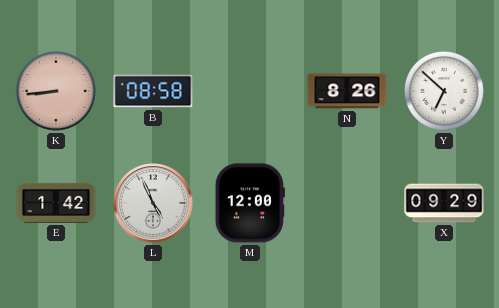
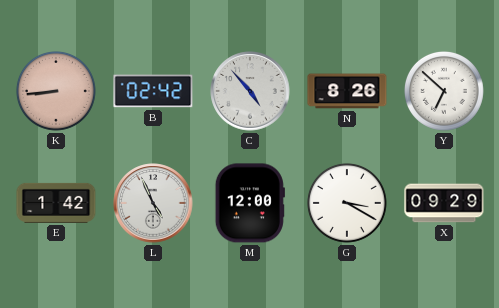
B: 08:58 -> 02:42 (153, 91)
C: none -> 4:53 (250, 91)
G: none -> 3:20 (347, 203)
